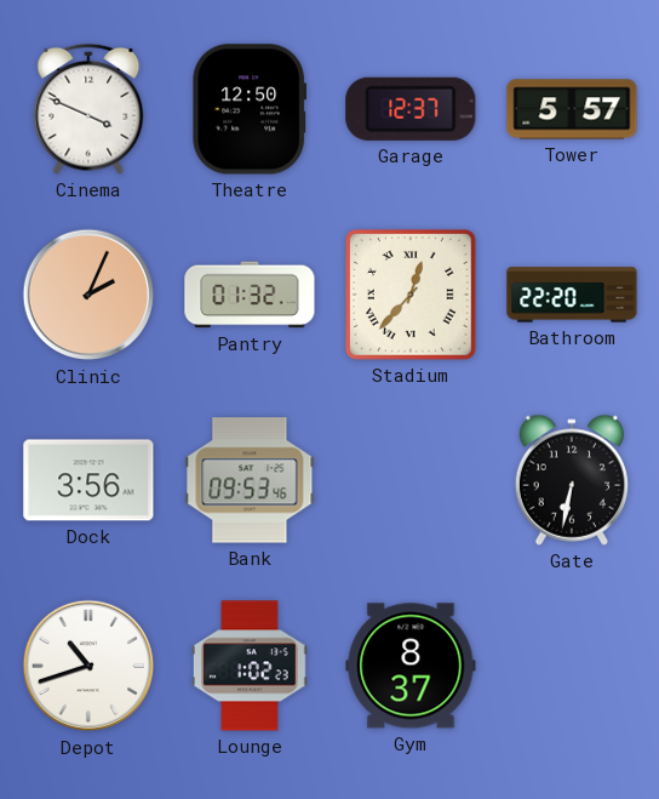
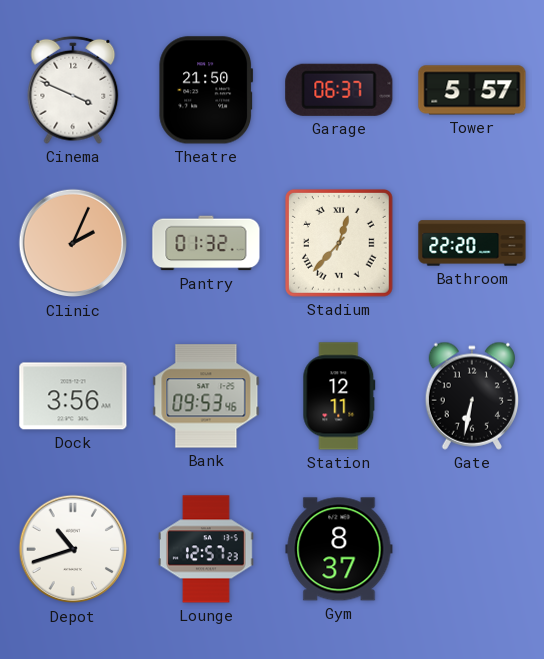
Theatre: 12:50 -> 21:50 (206, 90)
Garage: 12:37 -> 06:37 (339, 90)
Station: none -> 12:11 (339, 396)
Lounge: 1:02 -> 12:57 (206, 549)
